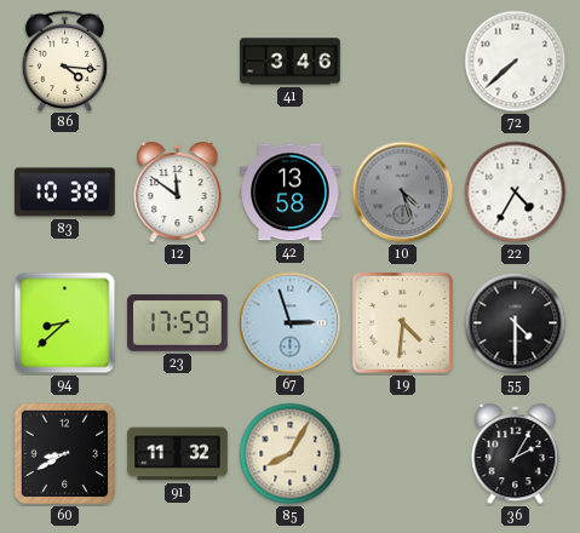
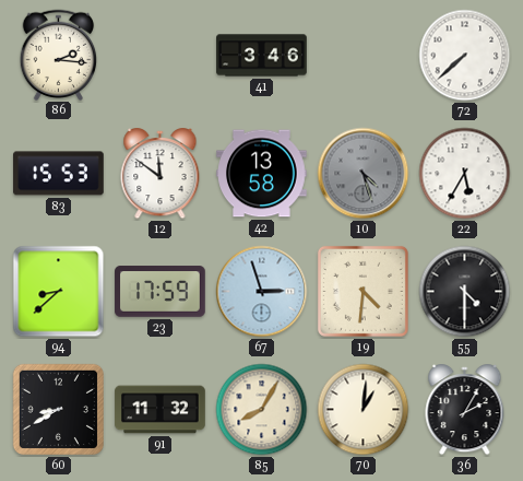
86: 4:16 -> 2:16 (59, 55)
83: 10:38 -> 15:53 (59, 174)
22: 4:35 -> 5:35 (465, 174)
70: none -> 1:01 (364, 410)
